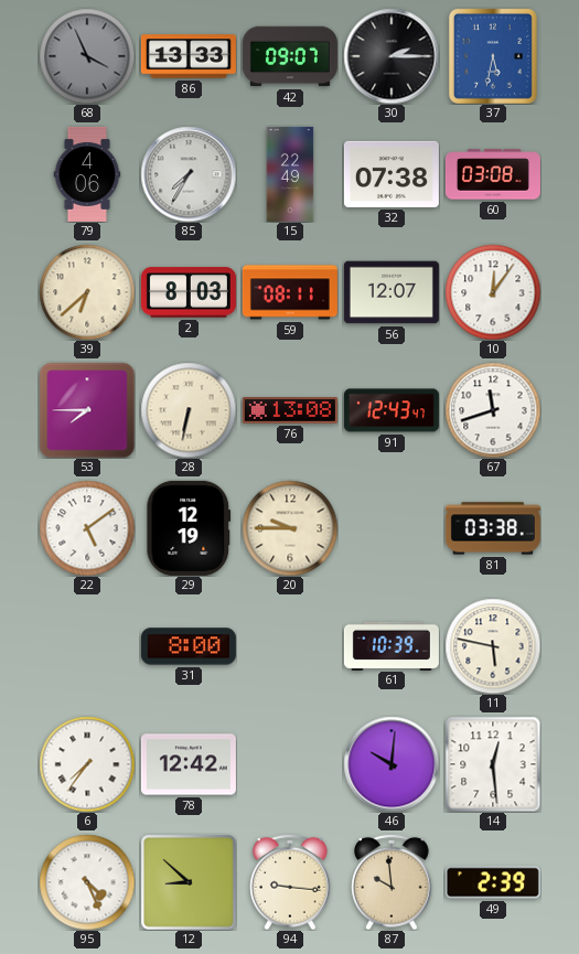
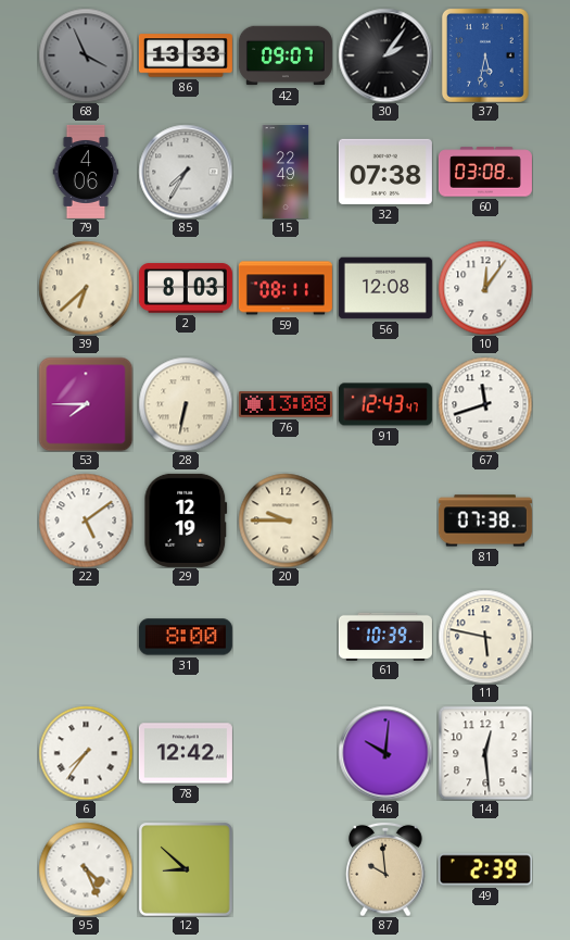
30: 2:15 -> 2:06 (385, 55)
56: 12:07 -> 12:08 (385, 288)
81: 03:38 -> 07:38 (485, 521)
94: 9:16 -> none (290, 882)
